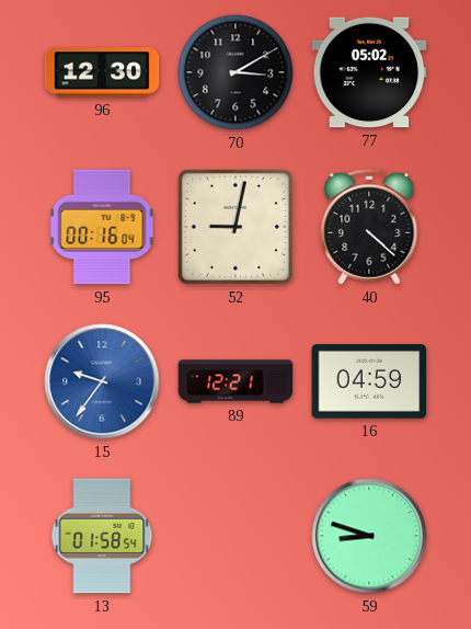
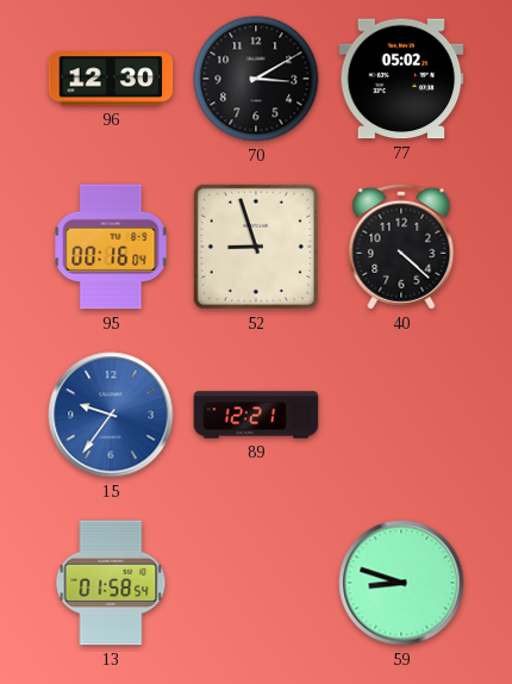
52: 9:02 -> 8:57 (256, 247)
16: 04:59 -> none (369, 381)
